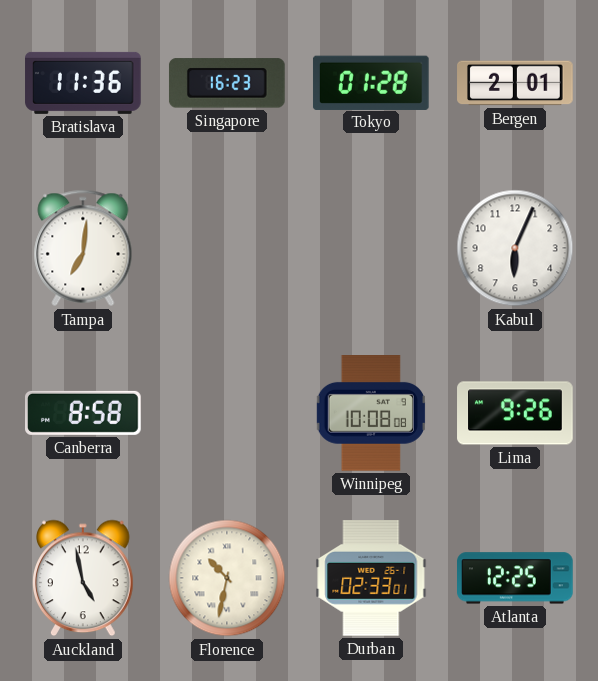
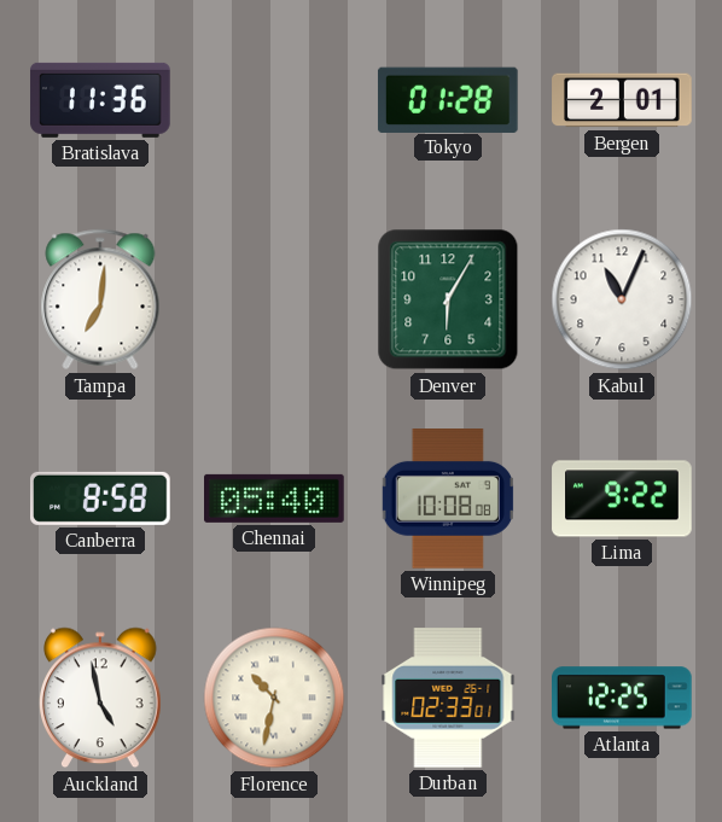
Singapore: 16:23 -> none (227, 83)
Denver: none -> 6:05 (448, 299)
Kabul: 6:04 -> 11:04 (622, 299)
Chennai: none -> 05:40 (275, 499)
Lima: 9:26 -> 9:22 (622, 499)
